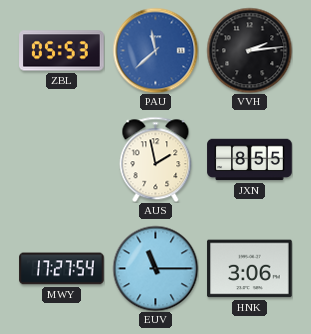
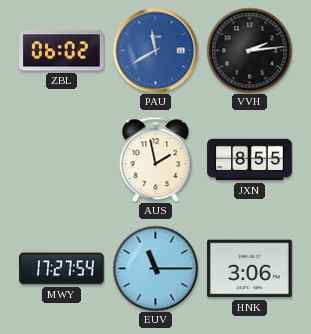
ZBL: 05:53 -> 06:02 (62, 51)
PAU: 11:38 -> 11:40 (155, 50)
